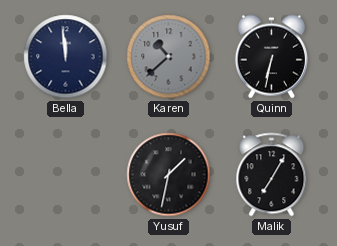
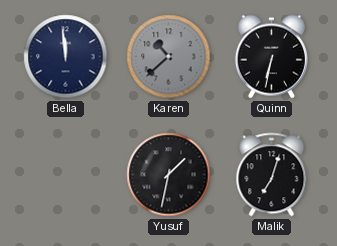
Malik: 7:05 -> 7:03 (272, 175)
